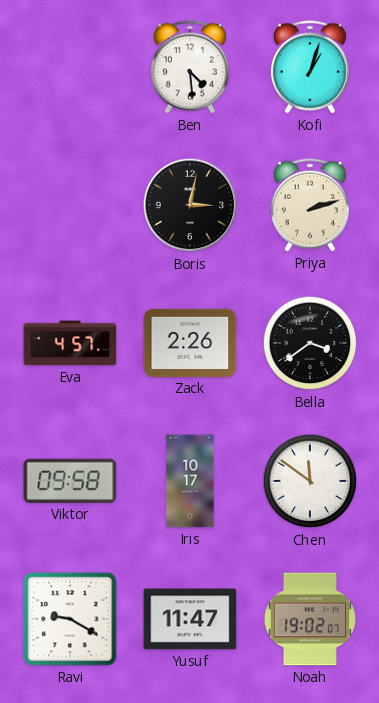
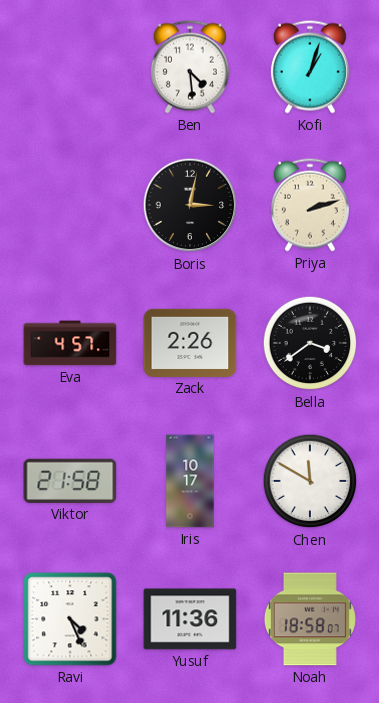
Viktor: 09:58 -> 21:58 (70, 481)
Chen: 11:51 -> 11:50 (310, 481)
Ravi: 9:20 -> 4:26 (70, 619)
Yusuf: 11:47 -> 11:36 (190, 619)
Noah: 19:02 -> 18:58 (310, 619)
